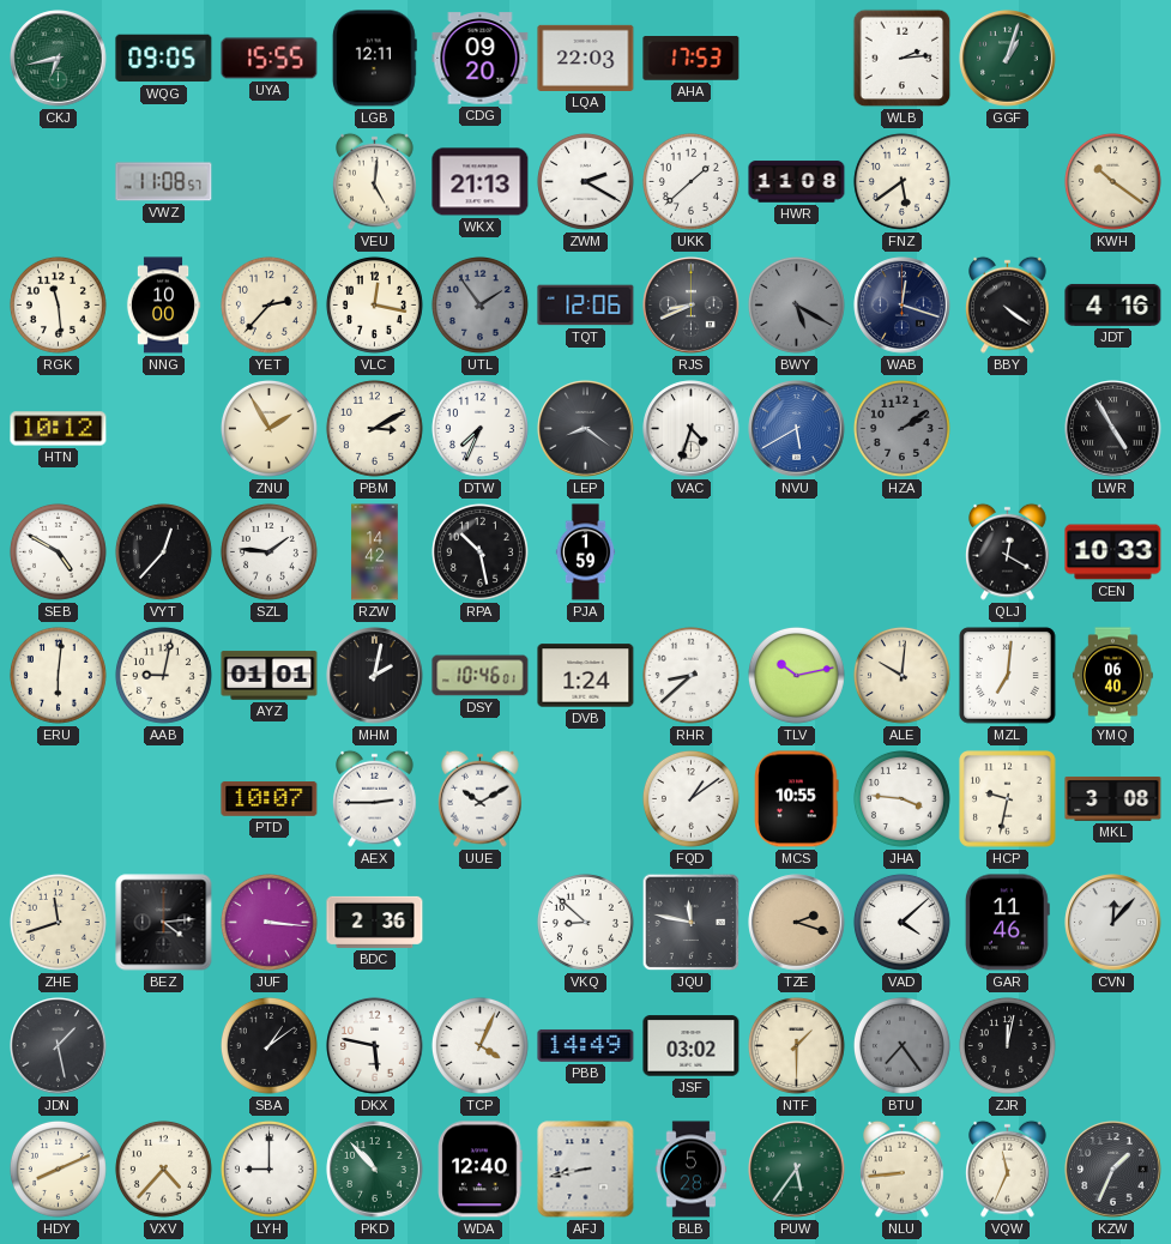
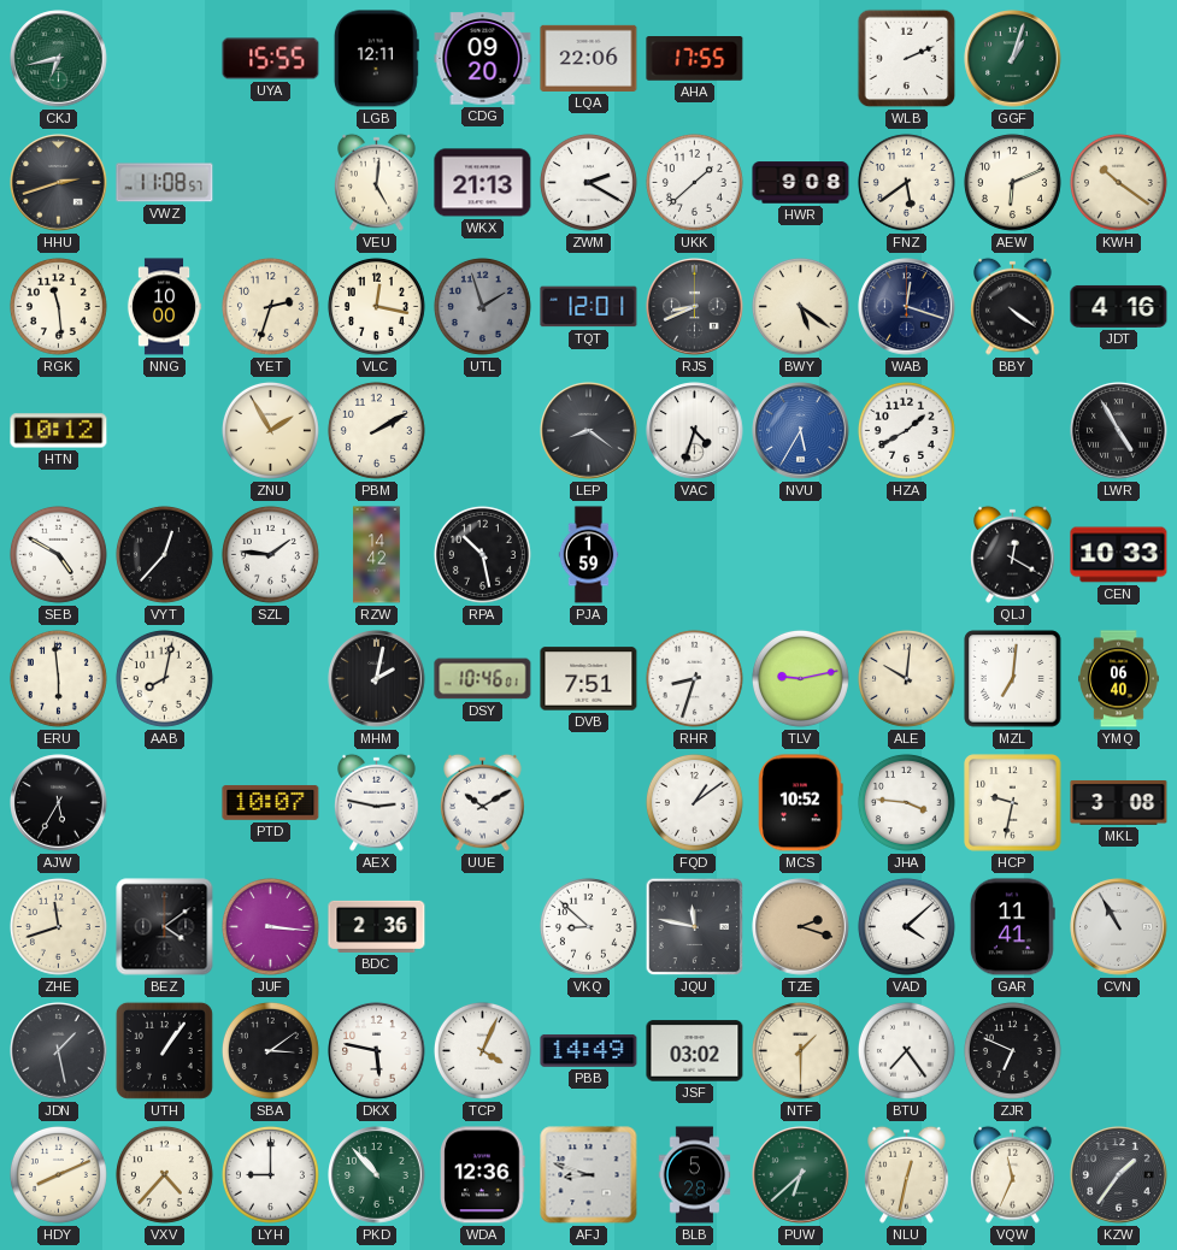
WQG: 09:05 -> none (164, 59)
LQA: 22:03 -> 22:06 (589, 58)
AHA: 17:53 -> 17:55 (695, 59)
WLB: 2:14 -> 2:11 (907, 59)
HHU: none -> 2:42 (59, 183)
HWR: 11:08 -> 9:08 (801, 183)
AEW: none -> 6:11 (1012, 182)
YET: 2:37 -> 2:33 (270, 306)
UTL: 1:54 -> 1:57 (482, 306)
TQT: 12:06 -> 12:01 (589, 307)
BWY: 5:20 -> 5:21 (800, 306)
BWY dial: grey -> cream (800, 306)
PBM: 3:10 -> 2:10 (376, 430)
DTW: 7:34 -> none (479, 428)
NVU: 5:40 -> 5:35 (801, 431)
HZA: 2:09 -> 1:40 (906, 430)
HZA dial: grey -> white (906, 430)
ERU: 6:01 -> 5:59 (58, 678)
AAB: 9:02 -> 8:02 (164, 678)
AYZ: 01:01 -> none (270, 676)
DVB: 1:24 -> 7:51 (589, 679)
RHR: 8:38 -> 8:33 (694, 678)
TLV: 10:13 -> 9:13 (800, 678)
AJW: none -> 5:35 (59, 803)
AEX: 2:45 -> 2:47 (377, 802)
MCS: 10:55 -> 10:52 (801, 803)
BEZ: 4:14 -> 4:09 (165, 927)
GAR: 11:46 -> 11:41 (1012, 927)
CVN: 12:07 -> 10:55 (1119, 927)
UTH: none -> 1:06 (164, 1050)
SBA: 1:09 -> 3:09 (270, 1050)
BTU dial: grey -> white (906, 1050)
ZJR: 12:02 -> 6:49 (1012, 1050)
WDA: 12:40 -> 12:36 (483, 1175)
AFJ: 8:43 -> 8:48 (589, 1175)
PUW: 5:36 -> 6:38 (801, 1175)
NLU: 8:44 -> 12:32 (907, 1174)
KZW: 1:34 -> 1:36 (1119, 1175)
